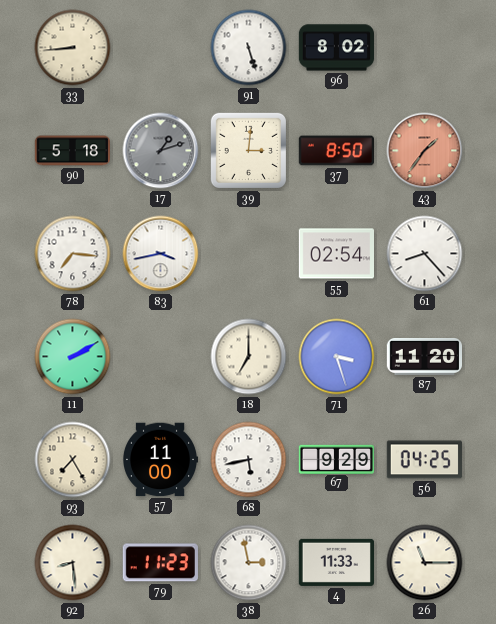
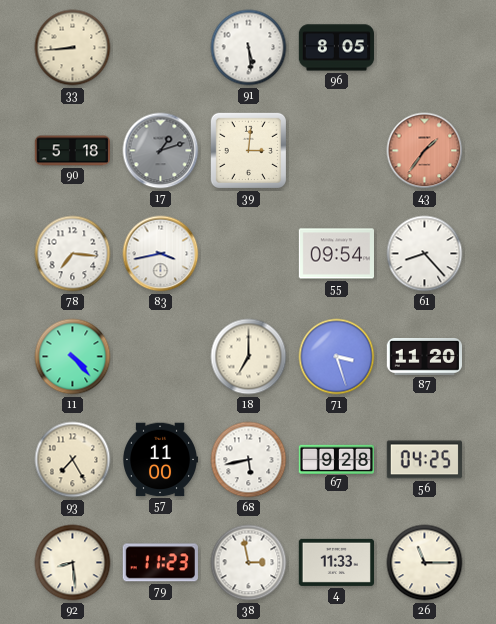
91: 5:27 -> 5:29 (249, 48)
96: 8:02 -> 8:05 (337, 48)
37: 8:50 -> none (336, 151)
55: 02:54 -> 09:54 (336, 254)
11: 2:10 -> 4:23 (73, 357)
67: 9:29 -> 9:28 (336, 459)
